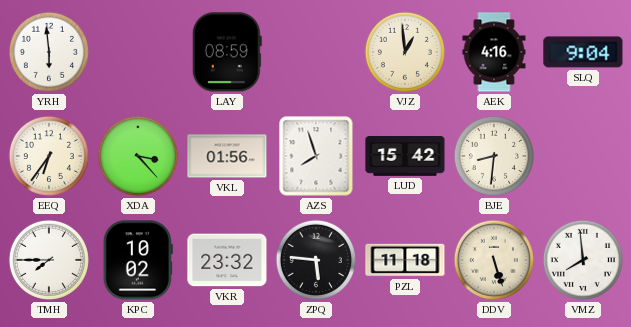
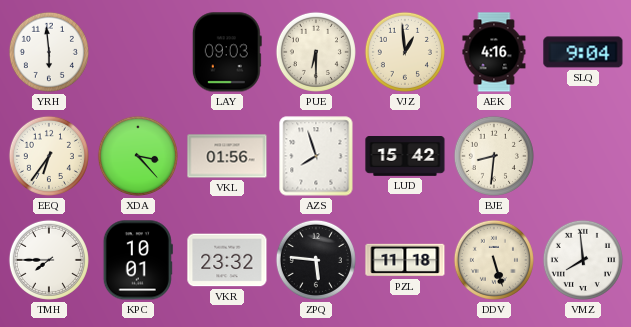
LAY: 08:59 -> 09:03 (227, 52)
PUE: none -> 6:30 (316, 52)
KPC: 10:02 -> 10:01 (138, 260)
